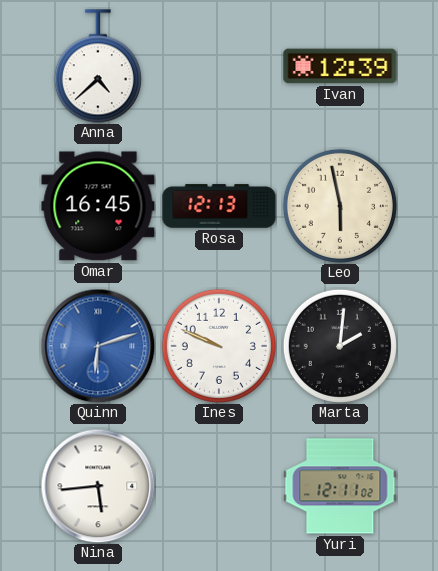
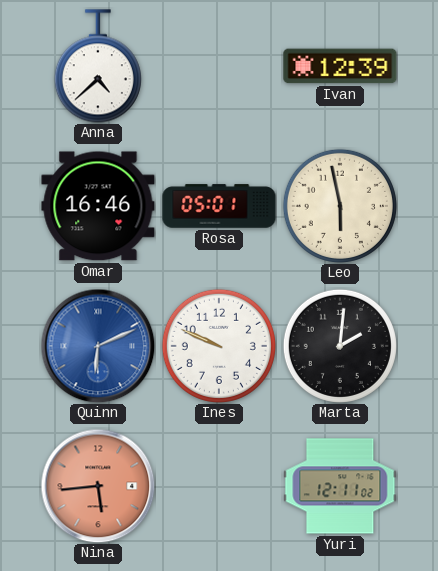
Omar: 16:45 -> 16:46 (98, 206)
Rosa: 12:13 -> 05:01 (219, 206)
Quinn: 6:12 -> 6:11 (98, 346)
Nina dial: white -> salmon (98, 486)
